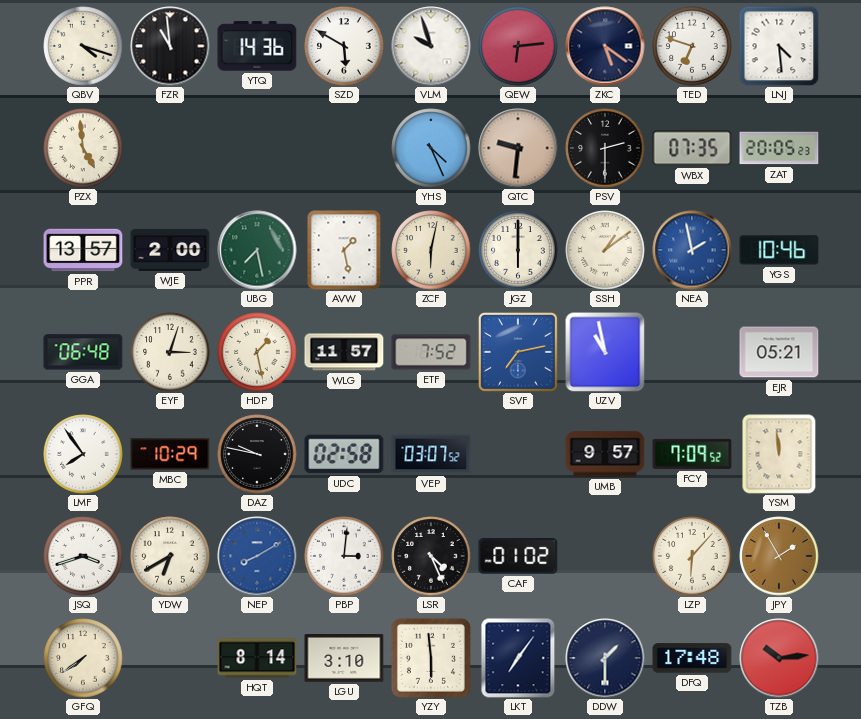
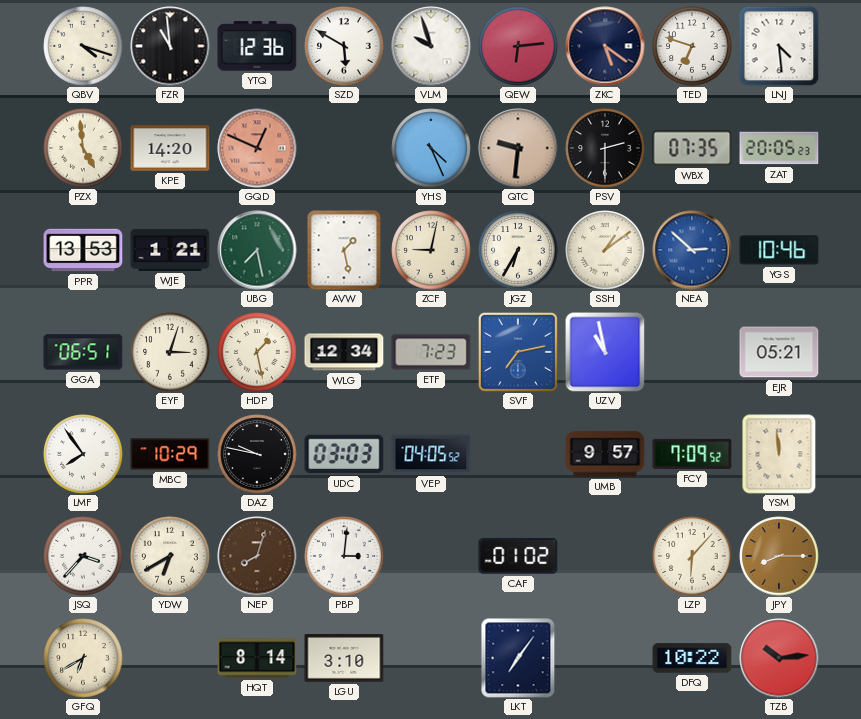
YTQ: 14:36 -> 12:36 (257, 46)
KPE: none -> 14:20 (170, 148)
GQD: none -> 12:49 (257, 148)
PPR: 13:57 -> 13:53 (83, 250)
WJE: 2:00 -> 1:21 (170, 250)
ZCF: 6:02 -> 9:02 (431, 250)
JGZ: 6:00 -> 6:35 (518, 250)
NEA: 1:58 -> 2:52 (692, 250)
GGA: 06:48 -> 06:51 (83, 352)
WLG: 11:57 -> 12:34 (344, 352)
ETF: 7:52 -> 7:23 (431, 352)
UDC: 02:58 -> 03:03 (344, 454)
VEP: 03:07 -> 04:05 (431, 454)
JSQ: 3:42 -> 3:37 (83, 556)
NEP: 8:10 -> 8:03 (257, 556)
NEP dial: blue -> brown (257, 556)
LSR: 4:26 -> none (431, 556)
JPY: 1:55 -> 8:15 (779, 556)
GFQ: 7:39 -> 6:40 (83, 658)
YZY: 5:59 -> none (431, 658)
DDW: 1:30 -> none (605, 658)
DFQ: 17:48 -> 10:22 (692, 658)
